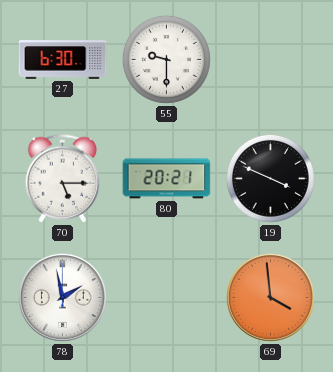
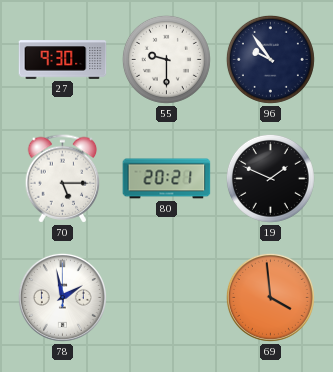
27: 6:30 -> 9:30 (63, 60)
96: none -> 9:54 (270, 59)
19: 3:49 -> 1:49 (270, 178)
